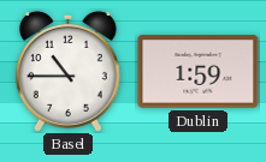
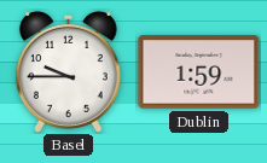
Basel: 10:45 -> 9:45 (68, 71)
